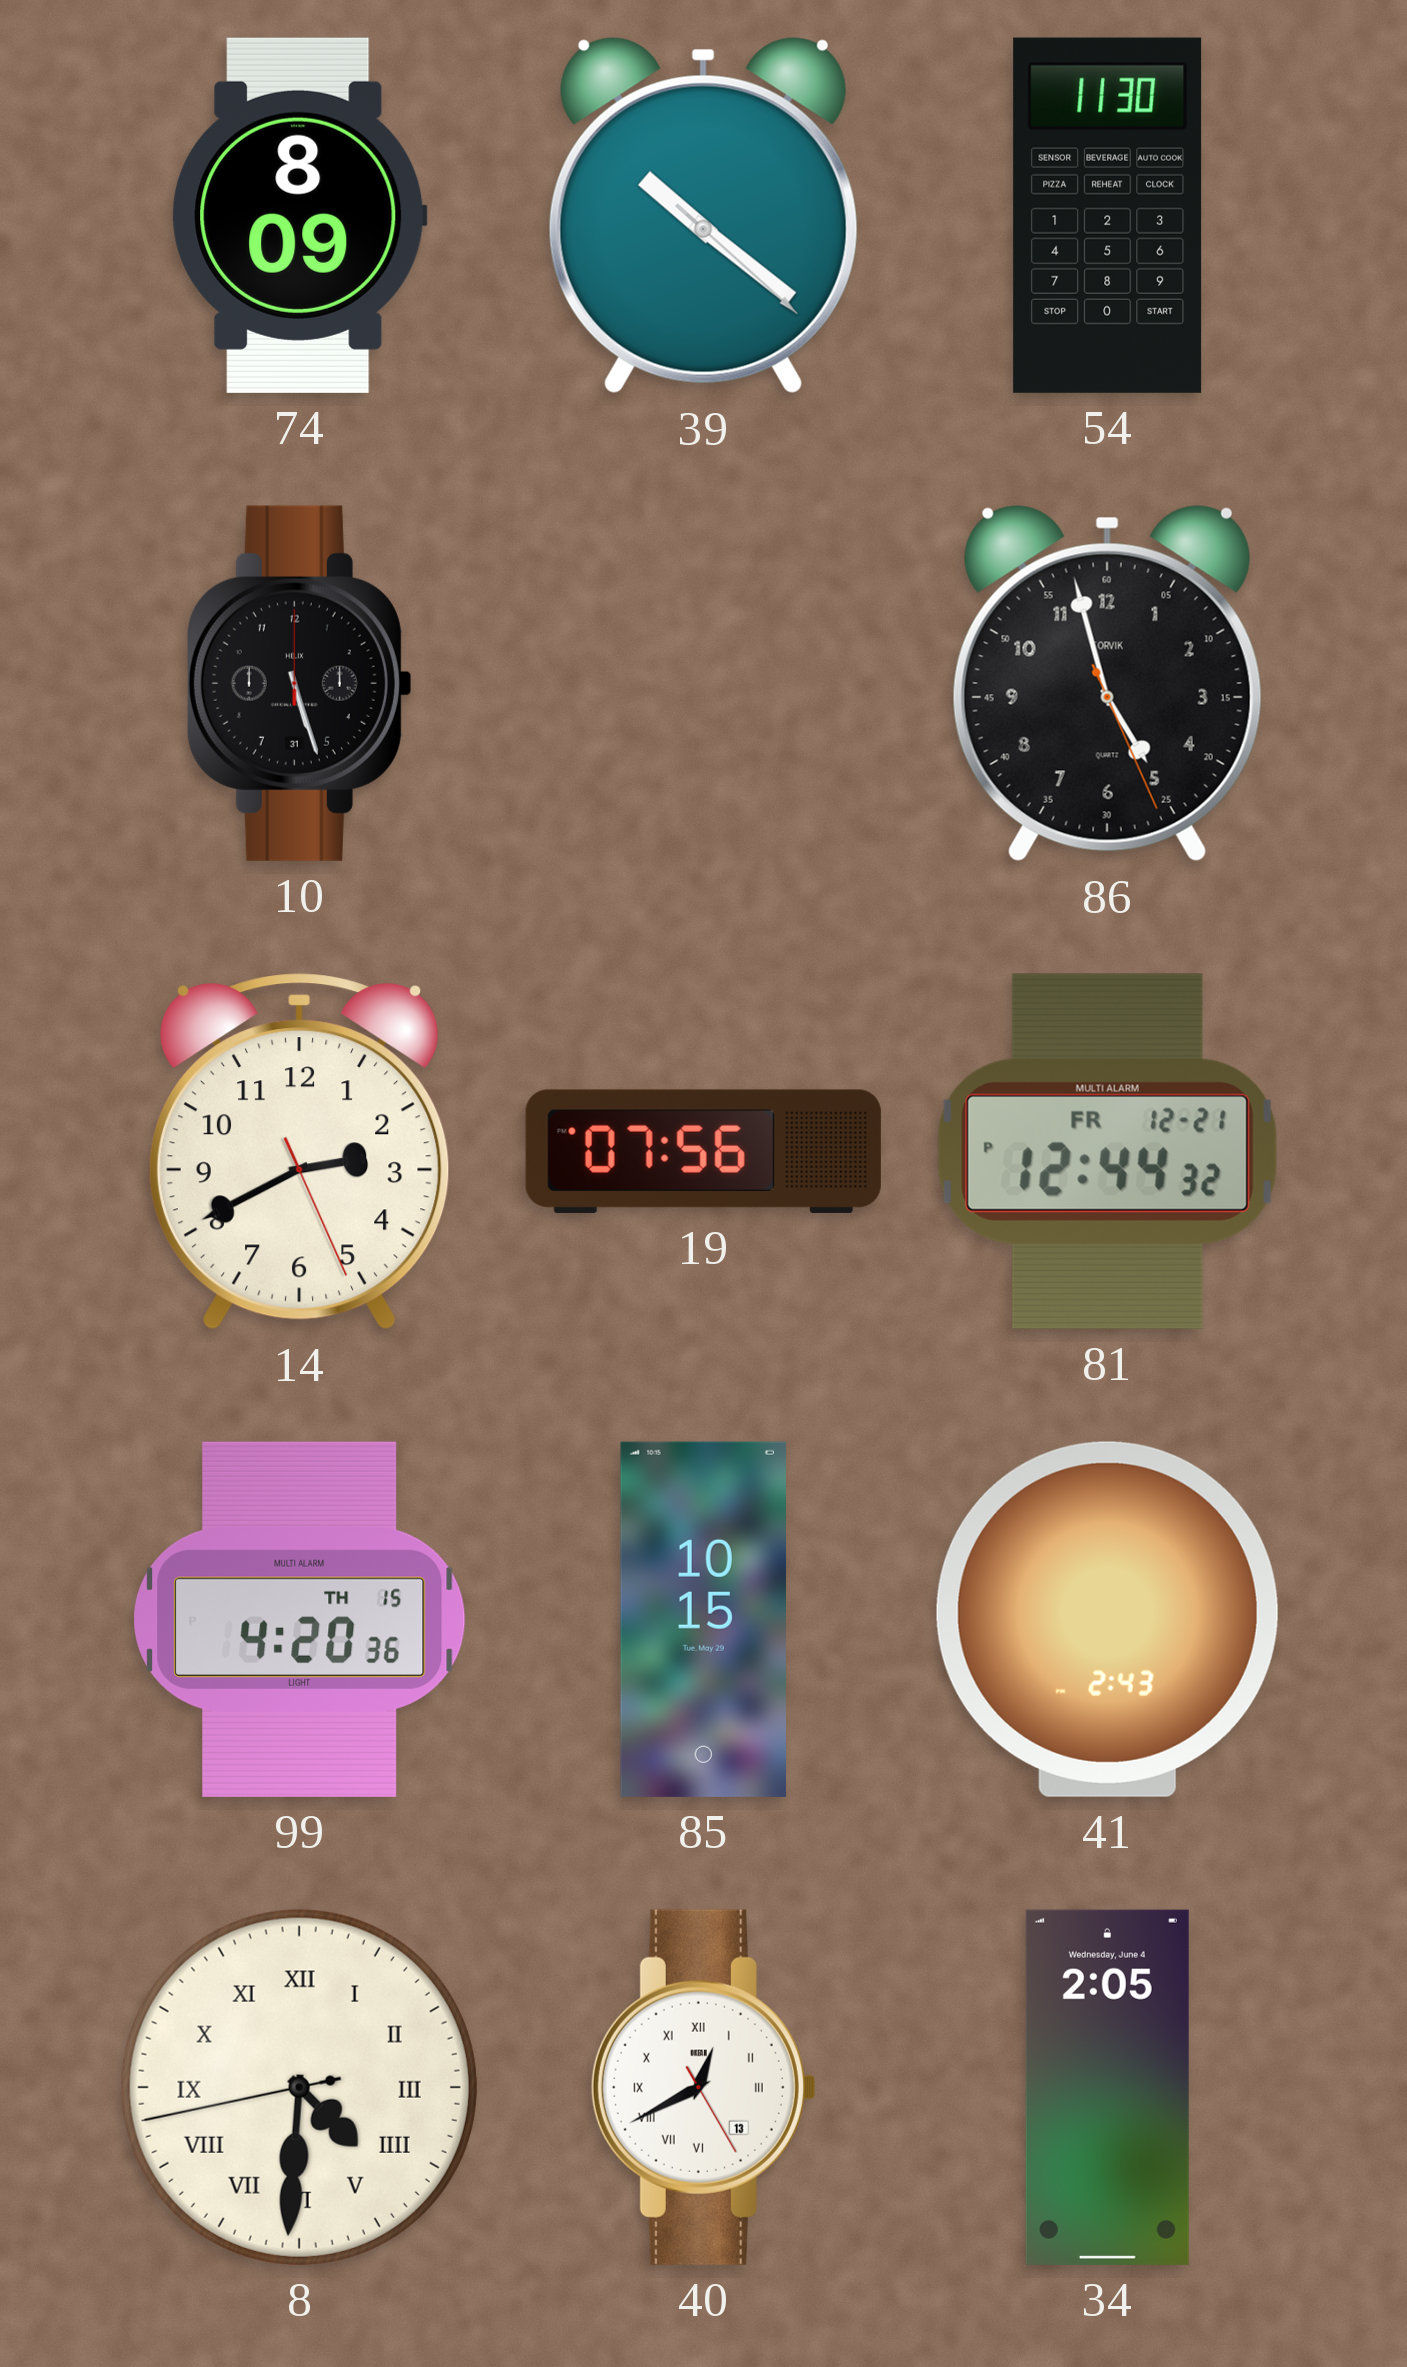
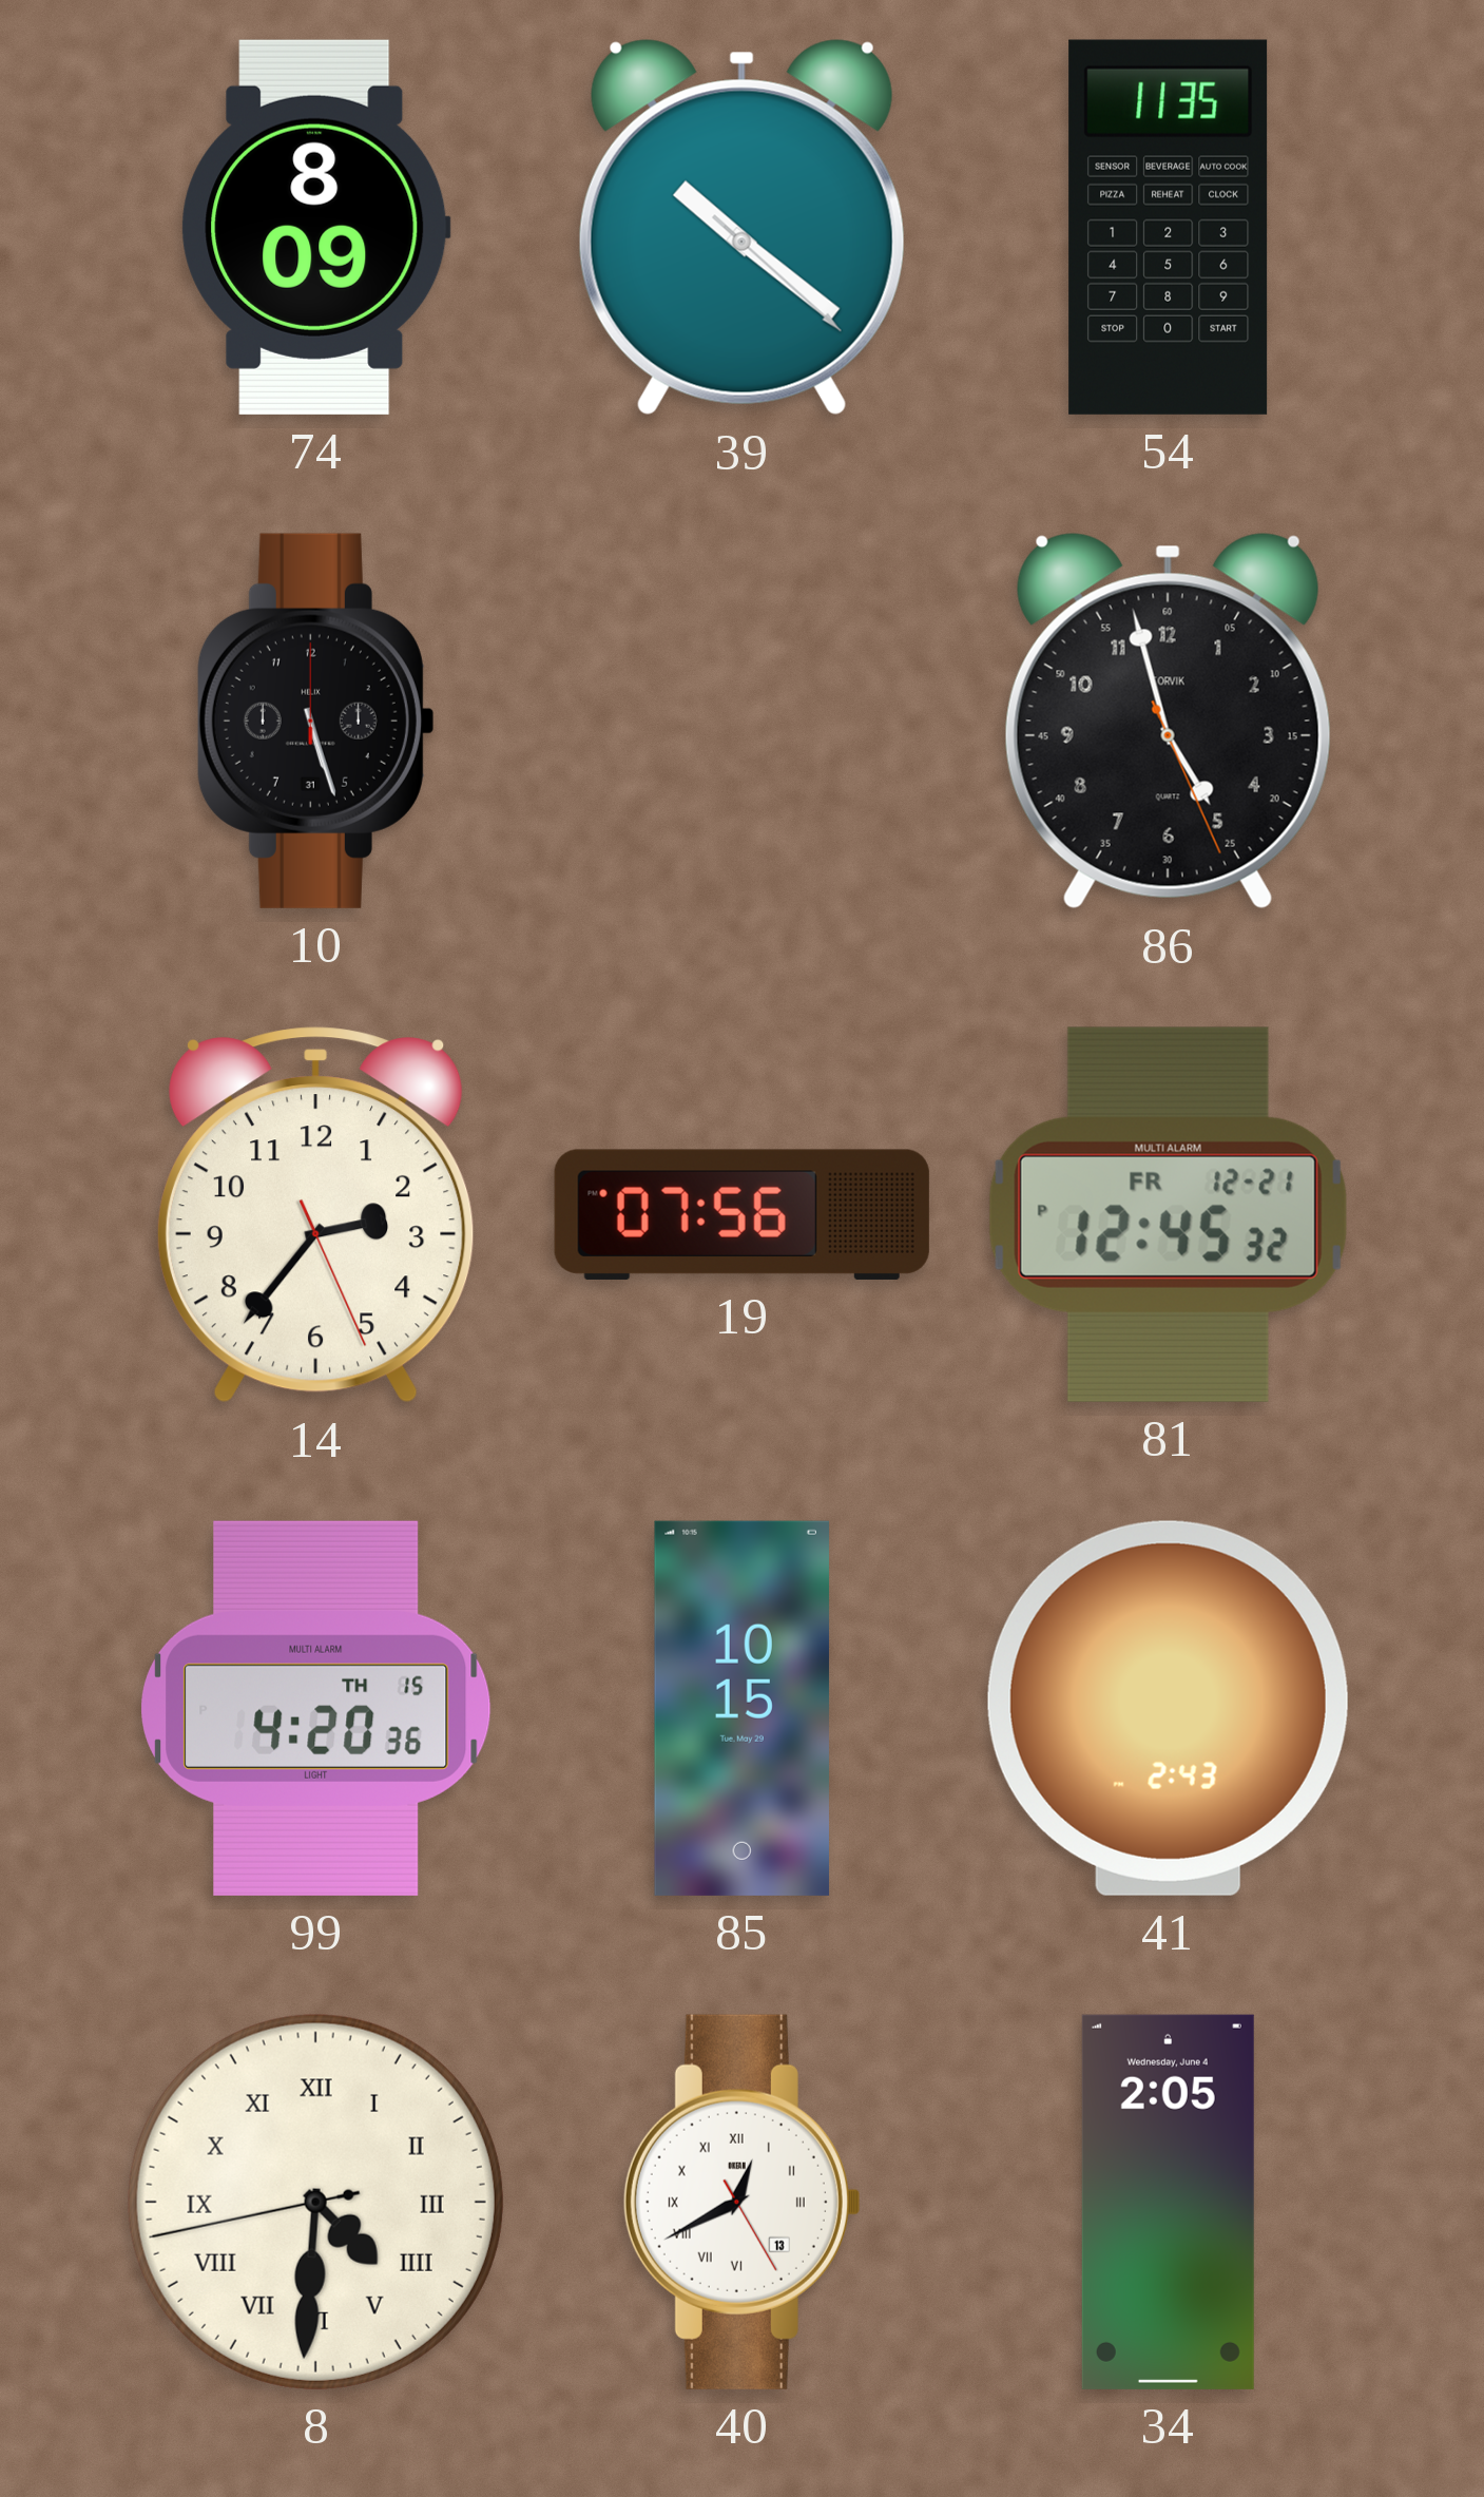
54: 11:30 -> 11:35 (1169, 227)
14: 2:40 -> 2:36 (315, 1215)
81: 12:44 -> 12:45 (1168, 1214)
